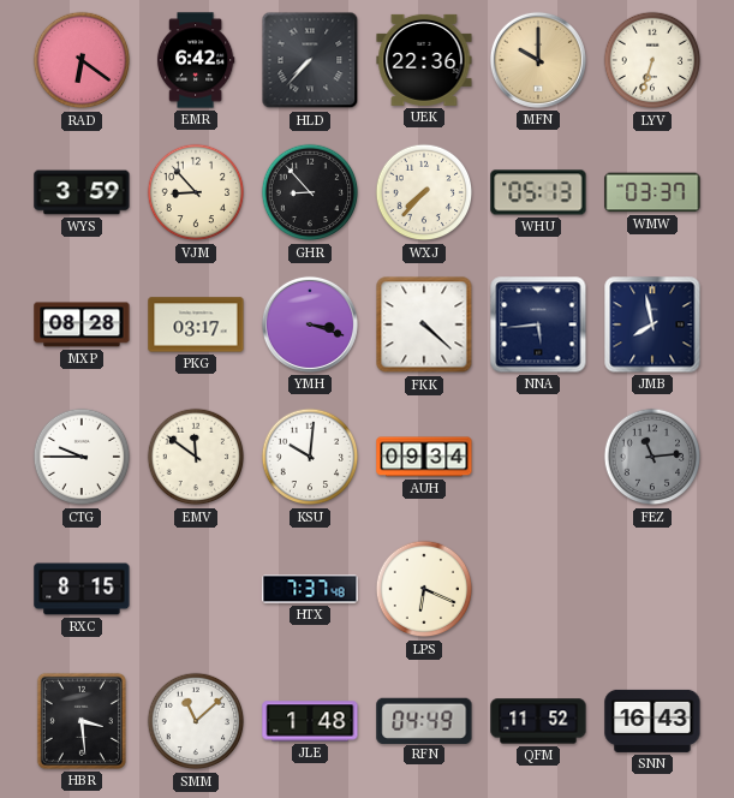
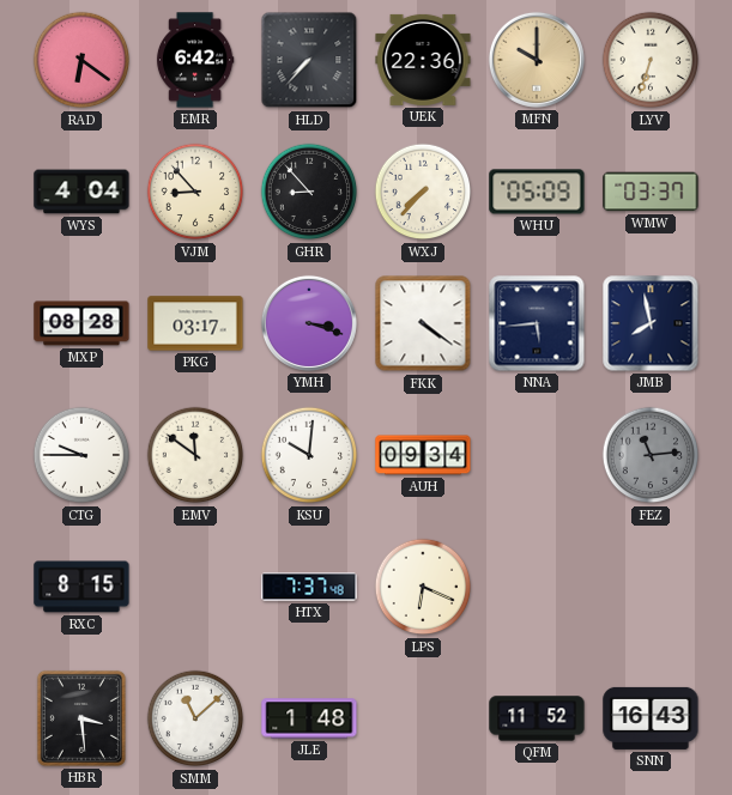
WYS: 3:59 -> 4:04 (81, 192)
WHU: 05:13 -> 05:09 (537, 192)
FKK: 4:22 -> 4:21 (423, 323)
RFN: 04:49 -> none (424, 720)
